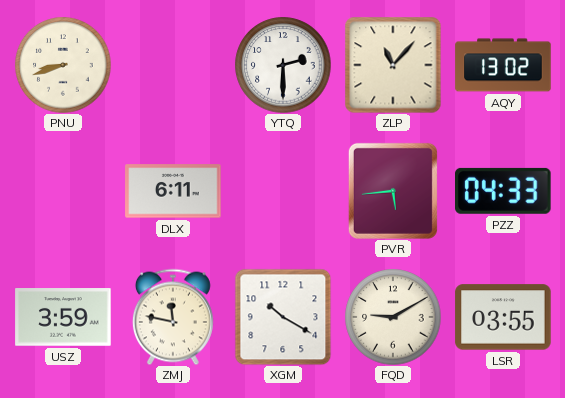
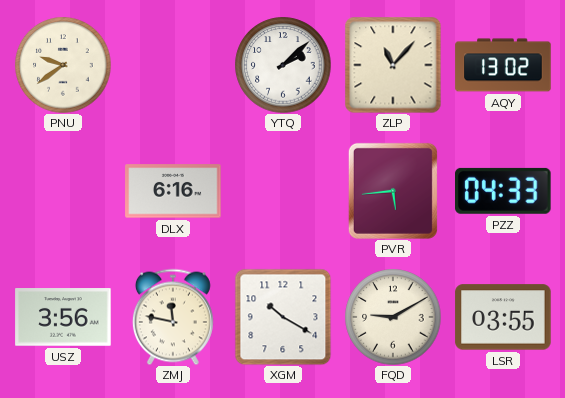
PNU: 8:42 -> 9:39 (63, 65)
YTQ: 2:30 -> 2:08 (283, 65)
DLX: 6:11 -> 6:16 (173, 191)
USZ: 3:59 -> 3:56 (63, 317)
